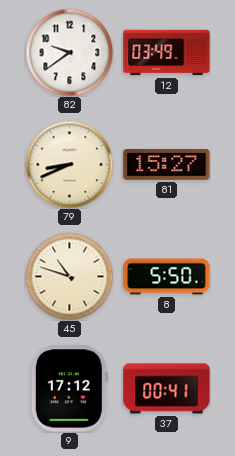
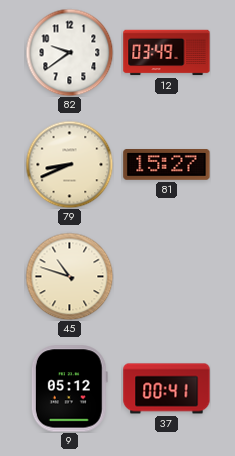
8: 5:50 -> none (167, 277)
9: 17:12 -> 05:12 (69, 389)
